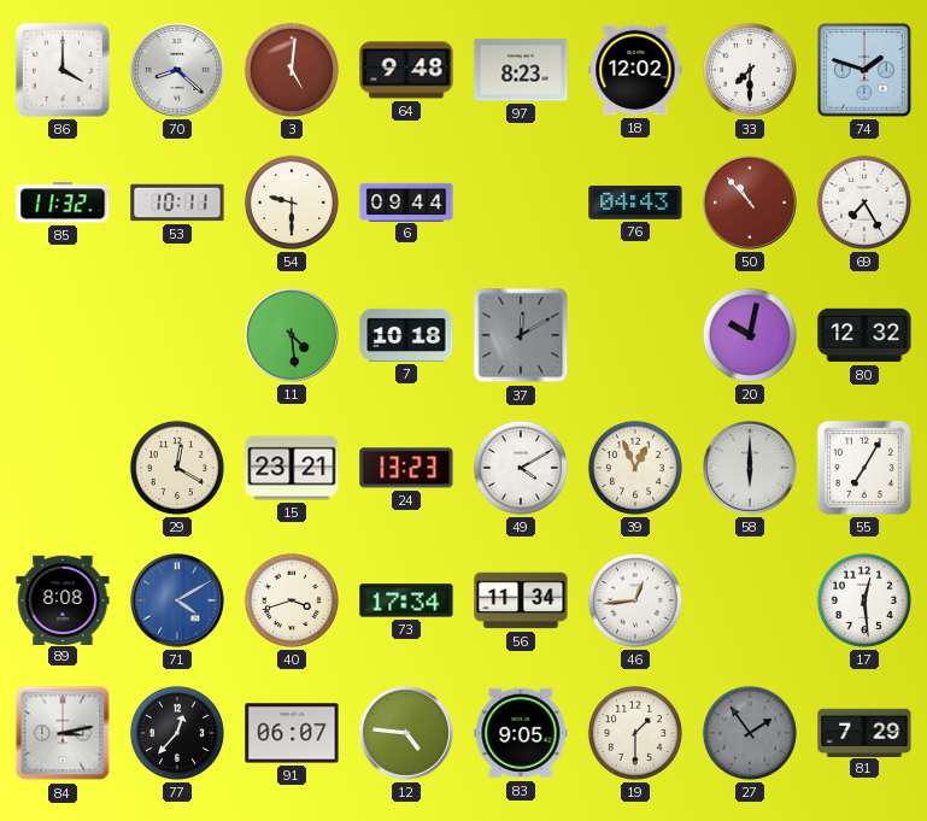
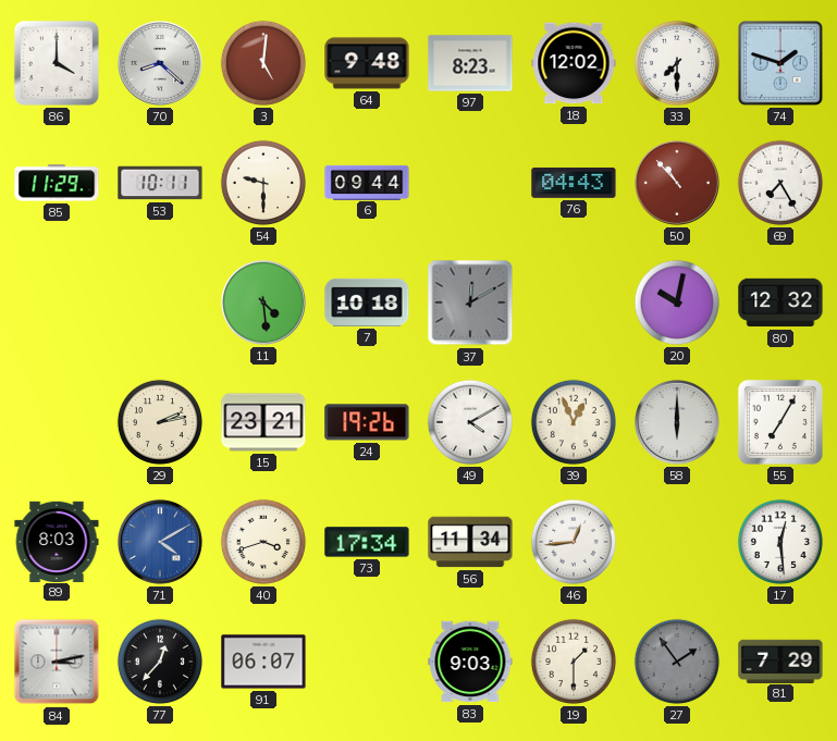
85: 11:32 -> 11:29 (57, 183)
29: 12:20 -> 2:13 (160, 422)
24: 13:23 -> 19:26 (367, 422)
89: 8:08 -> 8:03 (57, 541)
12: 4:46 -> none (407, 734)
83: 9:05 -> 9:03 (470, 662)
